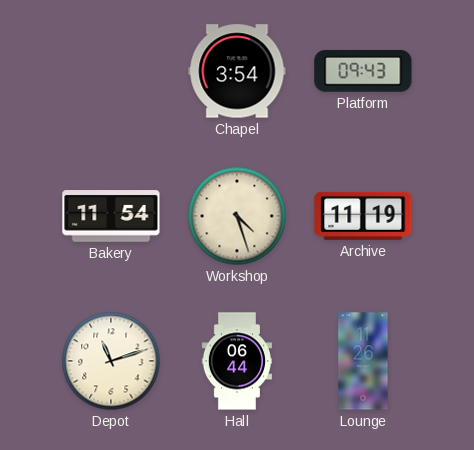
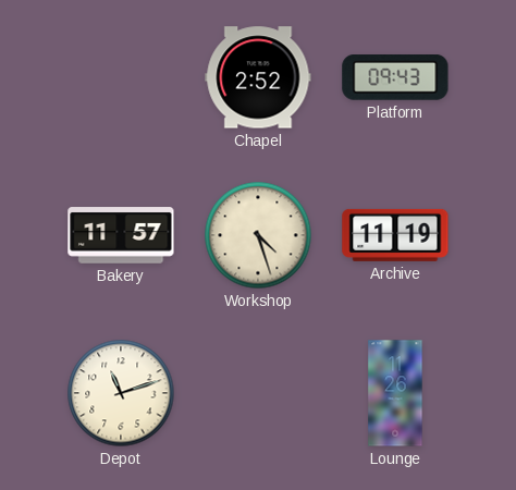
Chapel: 3:54 -> 2:52 (258, 77)
Bakery: 11:54 -> 11:57 (121, 235)
Hall: 06:44 -> none (237, 361)
